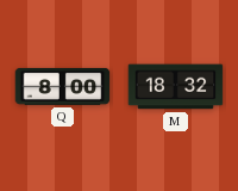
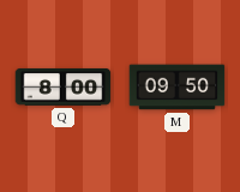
M: 18:32 -> 09:50 (178, 88)
